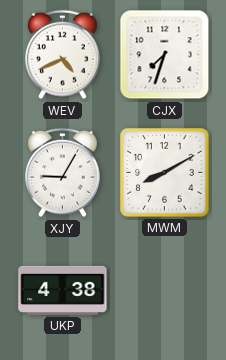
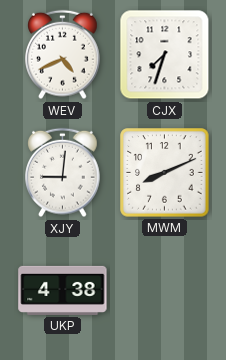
XJY: 9:05 -> 9:01 (63, 173)
MWM: 8:10 -> 8:11 (165, 173)
